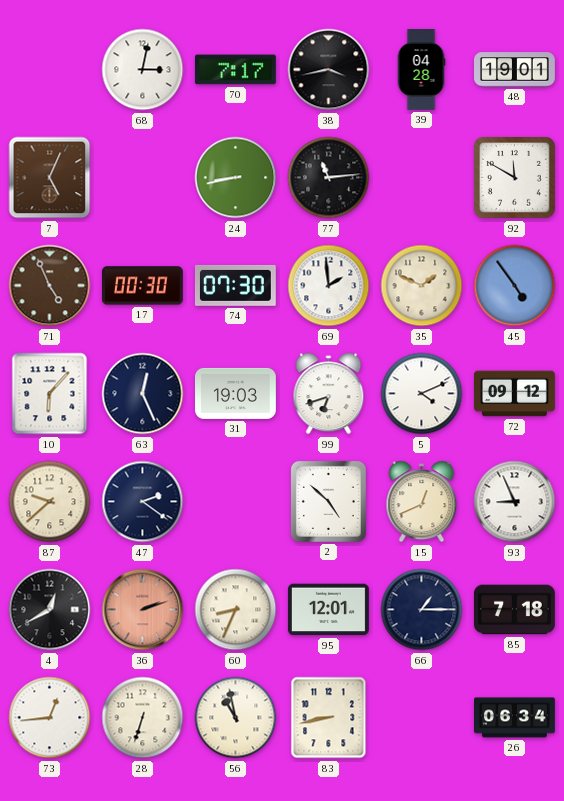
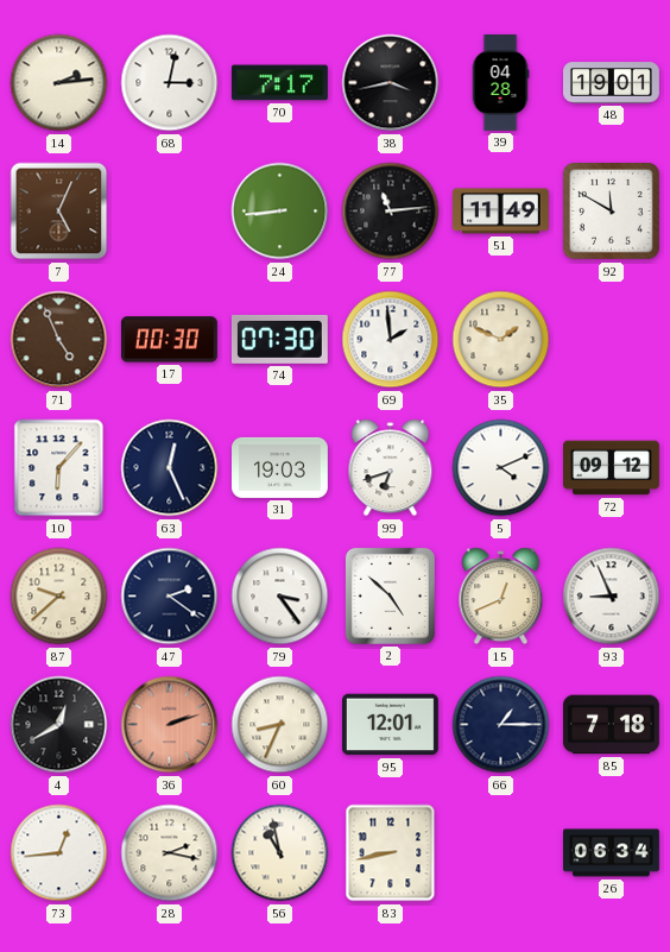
14: none -> 2:14 (59, 83)
24: 8:43 -> 8:44 (280, 212)
51: none -> 11:49 (501, 212)
45: 4:54 -> none (515, 286)
79: none -> 3:24 (280, 597)
28: 6:33 -> 2:17 (170, 853)
